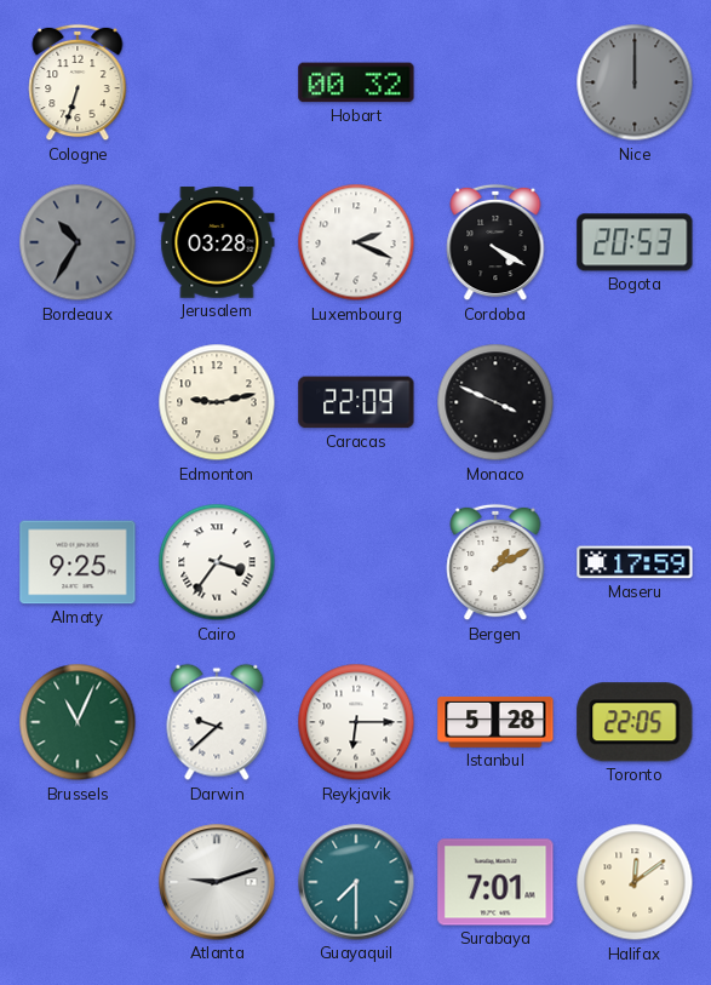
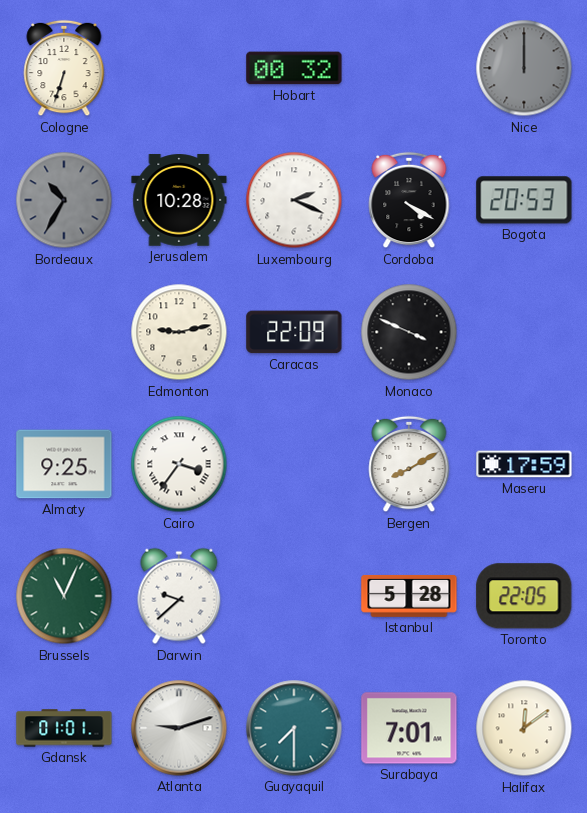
Jerusalem: 03:28 -> 10:28 (179, 200)
Bergen: 1:10 -> 8:10 (409, 464)
Reykjavik: 6:15 -> none (356, 722)
Gdansk: none -> 01:01 (64, 728)
